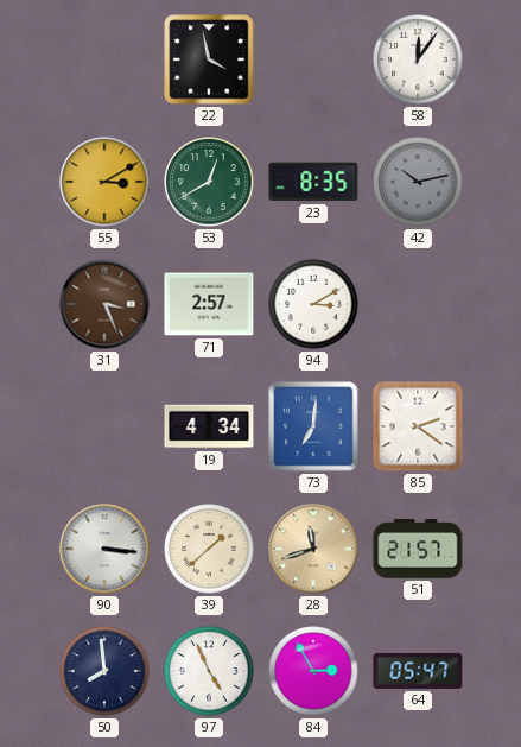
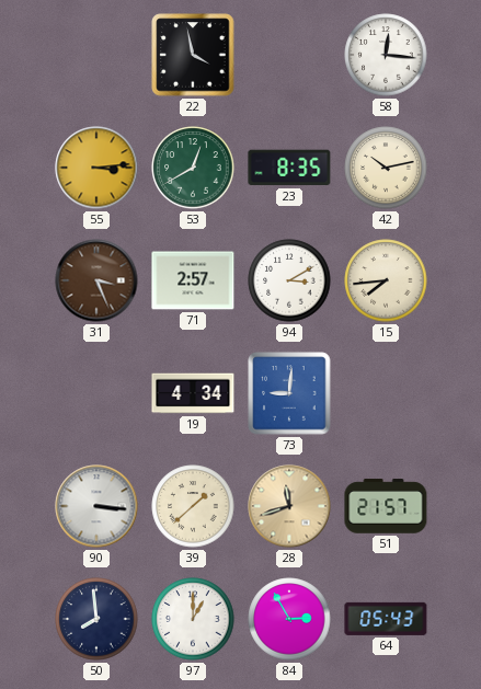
58: 12:06 -> 12:16 (386, 55)
55: 3:10 -> 3:14 (96, 168)
42 dial: grey -> cream (386, 168)
15: none -> 7:44 (386, 280)
73: 7:01 -> 9:01 (289, 393)
85: 2:21 -> none (418, 426)
97: 4:56 -> 1:00 (193, 619)
64: 05:47 -> 05:43 (386, 619)
